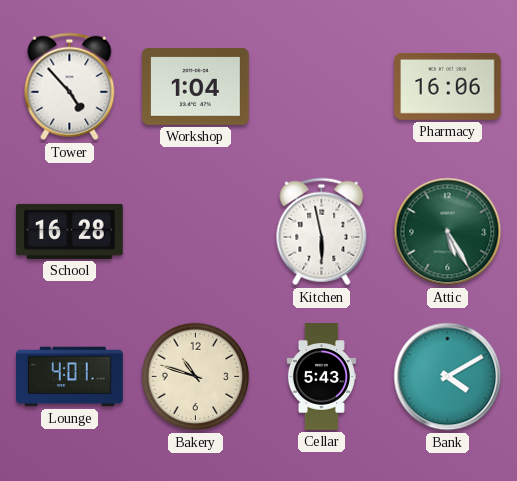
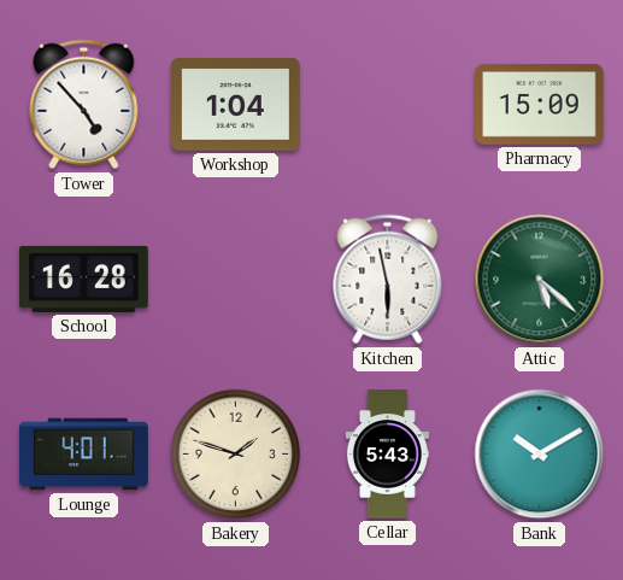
Pharmacy: 16:06 -> 15:09 (540, 104)
Attic: 5:25 -> 5:22 (540, 280)
Bakery: 10:48 -> 1:48 (236, 455)
Bank: 4:10 -> 10:10 (540, 455)
